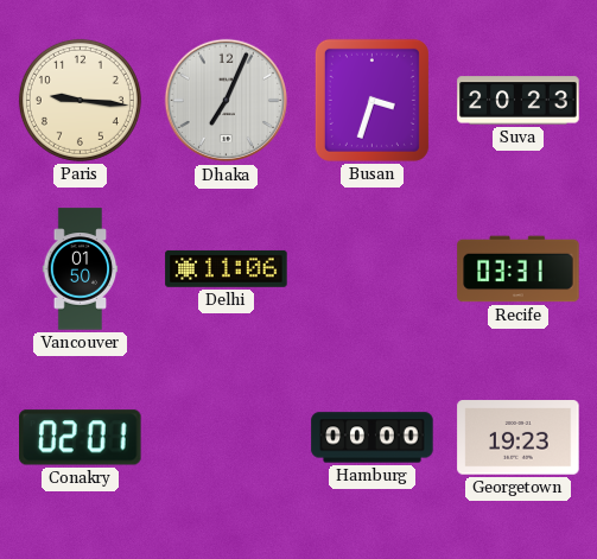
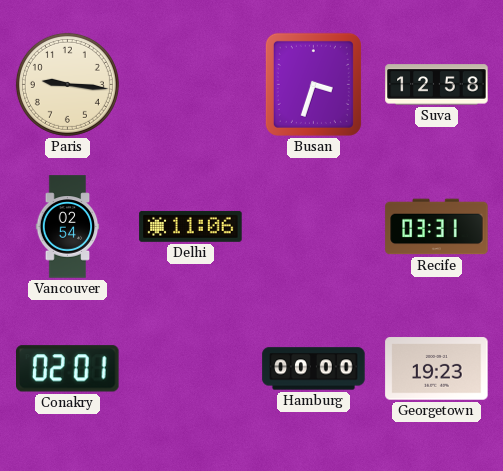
Dhaka: 7:04 -> none (227, 101)
Suva: 20:23 -> 12:58 (437, 85)
Vancouver: 01:50 -> 02:54 (68, 227)
